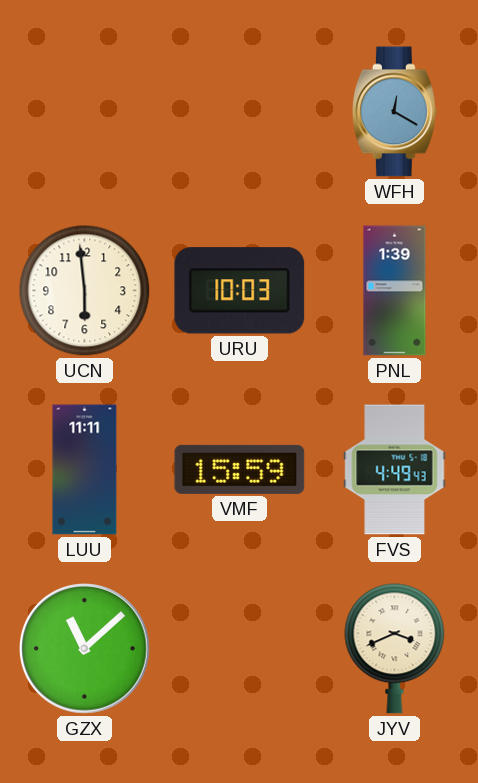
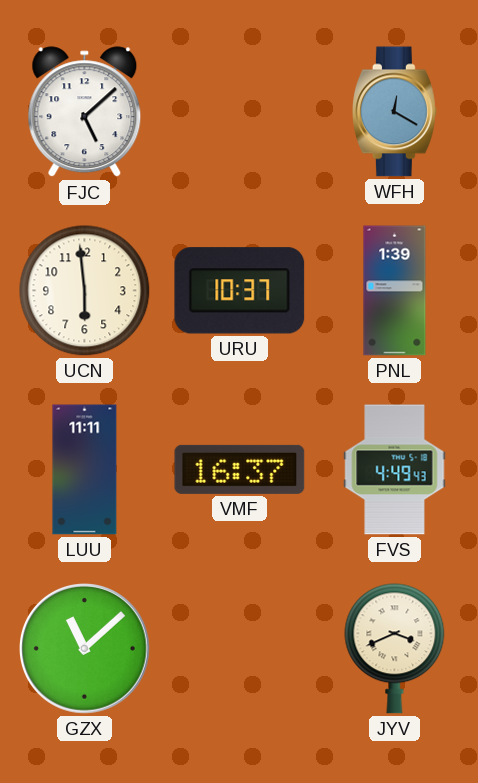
FJC: none -> 5:08 (85, 112)
URU: 10:03 -> 10:37 (240, 291)
VMF: 15:59 -> 16:37 (240, 469)
